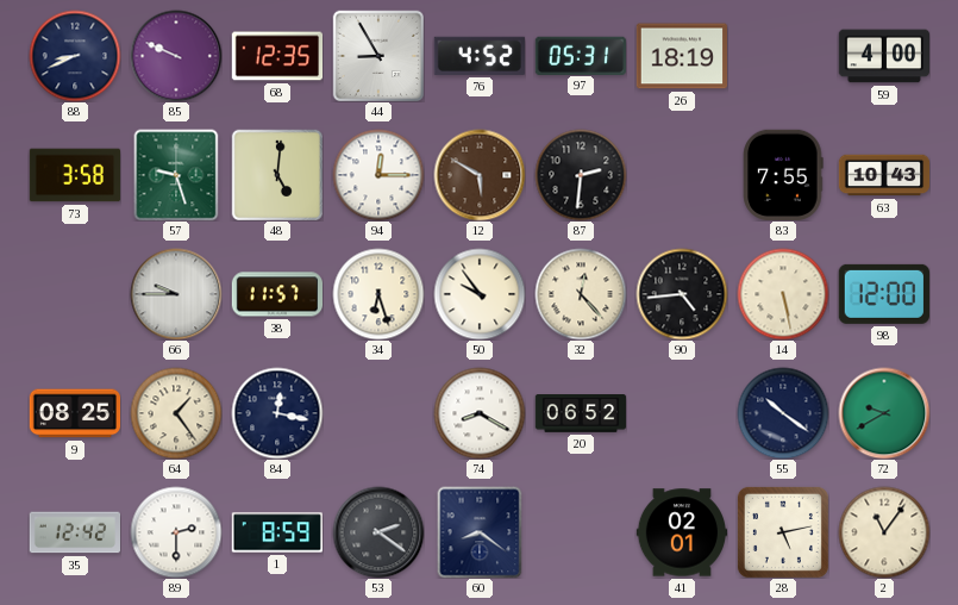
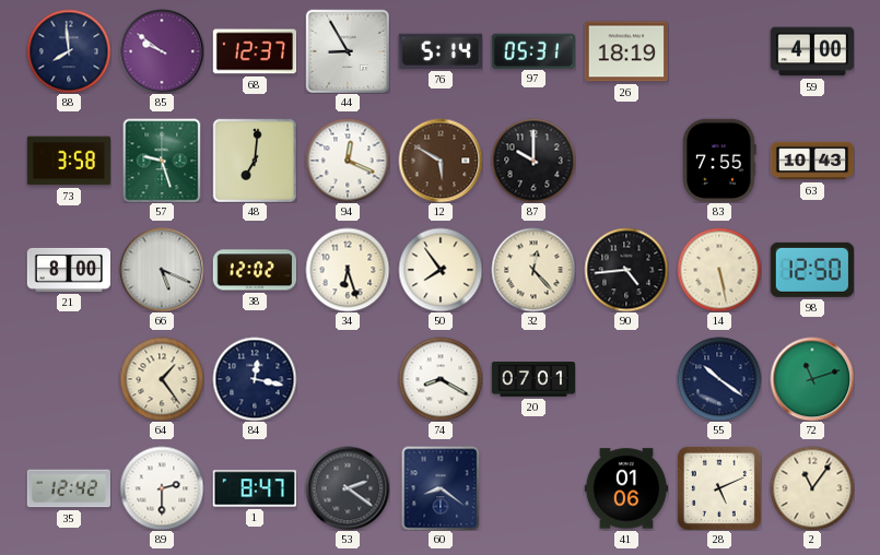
88: 8:41 -> 7:59 (69, 51)
85: 9:49 -> 9:51 (162, 51)
68: 12:35 -> 12:37 (255, 51)
76: 4:52 -> 5:14 (441, 51)
48: 5:01 -> 7:01 (255, 161)
94: 12:15 -> 12:19 (348, 161)
87: 2:31 -> 10:00 (533, 161)
21: none -> 8:00 (69, 270)
66: 9:45 -> 5:19 (162, 270)
38: 11:57 -> 12:02 (254, 270)
50: 9:54 -> 7:54 (441, 270)
98: 12:00 -> 12:50 (812, 270)
9: 08:25 -> none (75, 413)
20: 06:52 -> 07:01 (533, 380)
72: 9:40 -> 11:12 (812, 379)
1: 8:59 -> 8:47 (254, 488)
41: 02:01 -> 01:06 (626, 488)
28: 5:13 -> 5:11 (719, 488)
